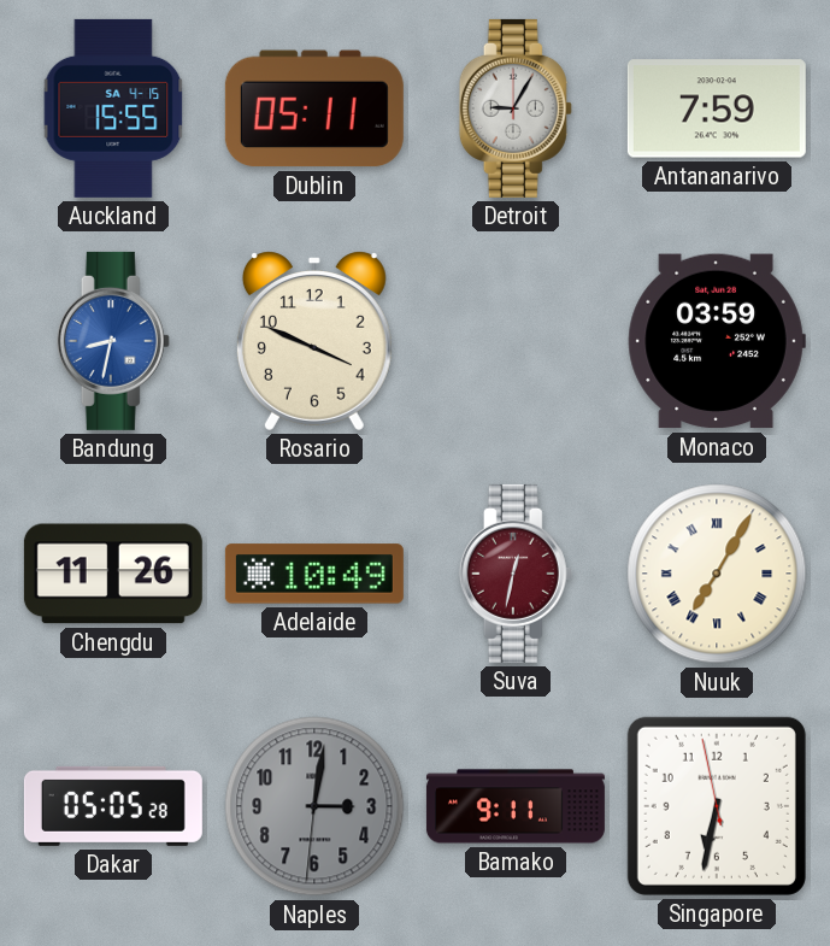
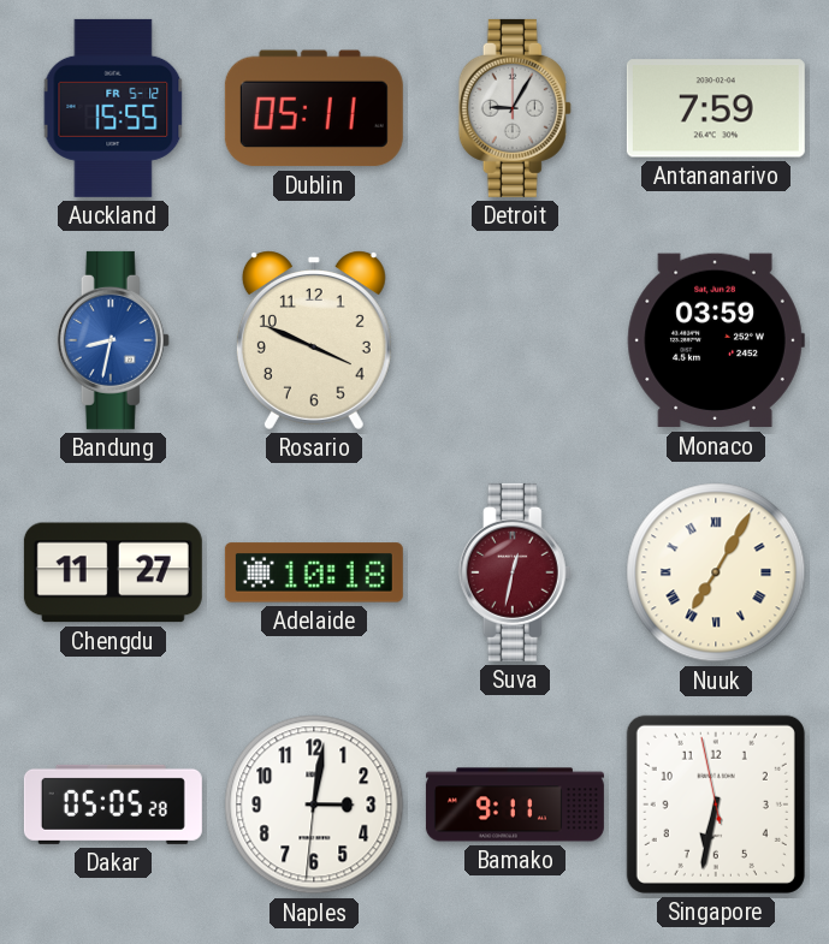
Auckland date: SA 4-15 -> FR 5-12 (113, 108)
Chengdu: 11:26 -> 11:27 (113, 572)
Adelaide: 10:49 -> 10:18 (314, 572)
Naples dial: grey -> white (314, 805)
